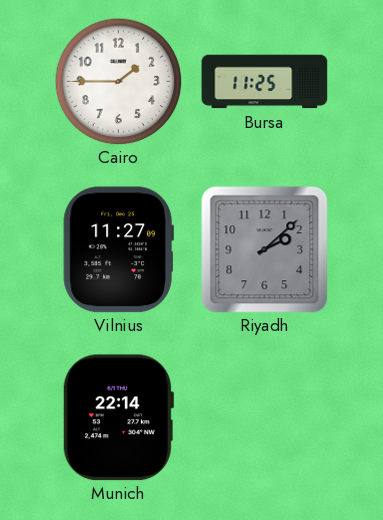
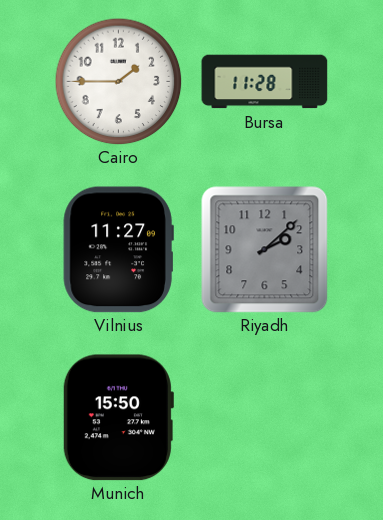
Bursa: 11:25 -> 11:28 (265, 82)
Munich: 22:14 -> 15:50 (118, 418)
